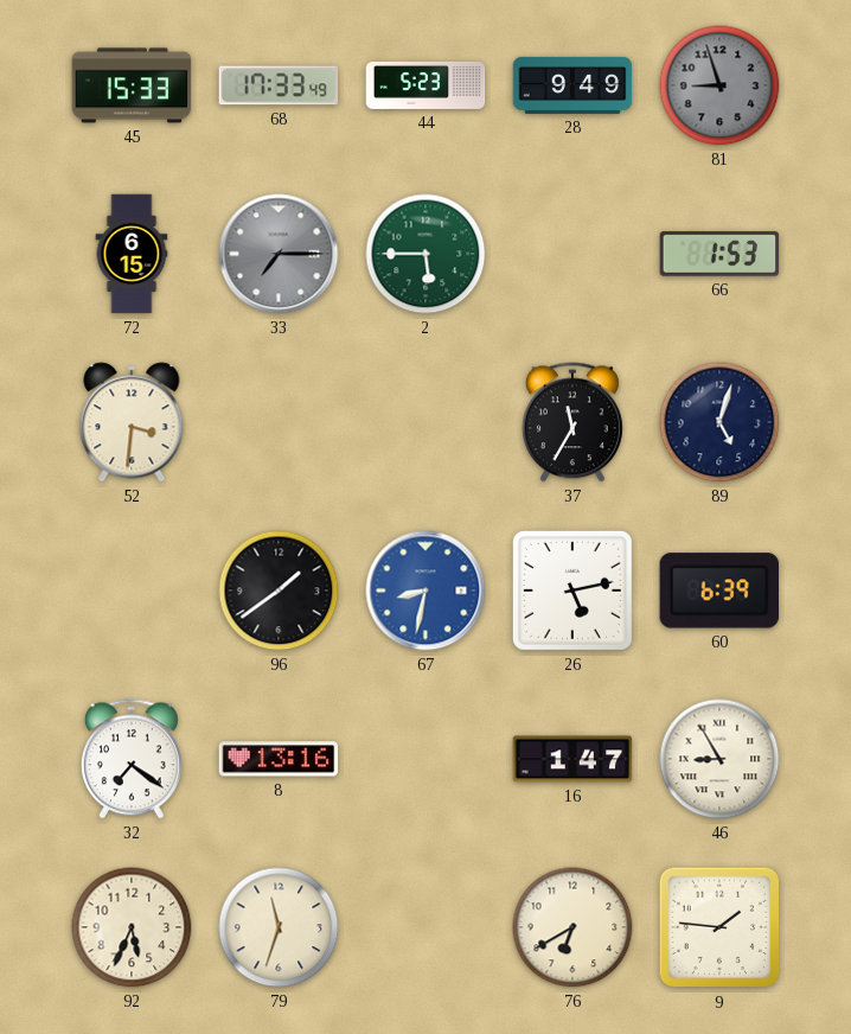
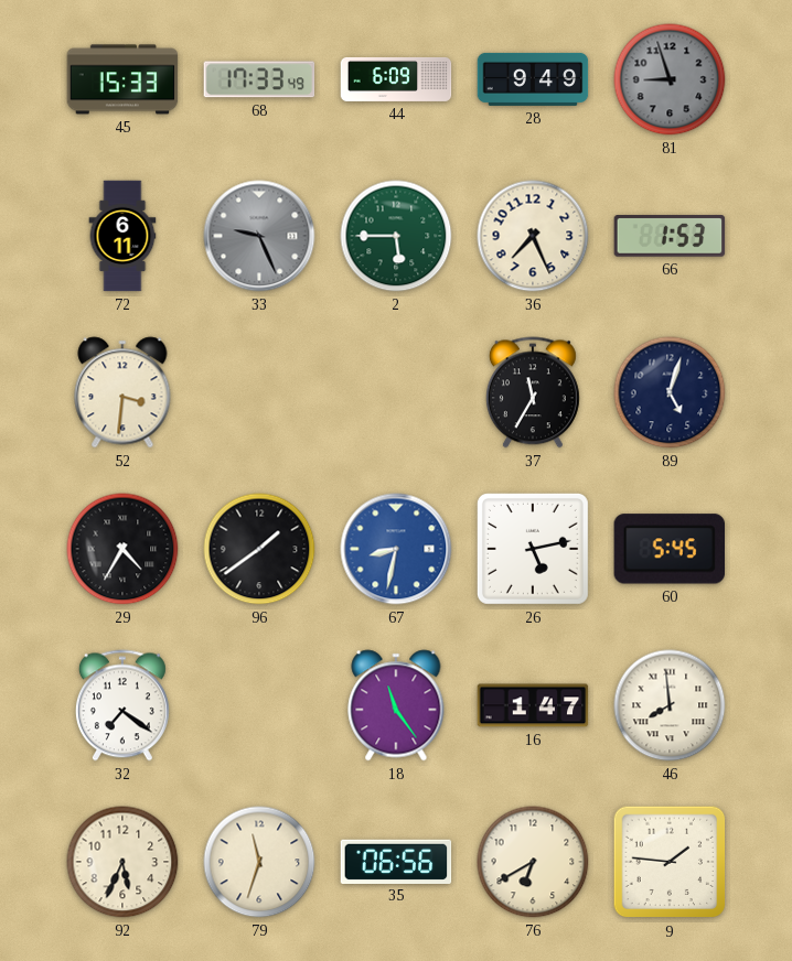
44: 5:23 -> 6:09 (396, 79)
72: 6:15 -> 6:11 (122, 236)
33: 7:15 -> 9:26 (259, 236)
36: none -> 7:26 (533, 236)
29: none -> 4:35 (122, 549)
60: 6:39 -> 5:45 (668, 549)
8: 13:16 -> none (279, 759)
18: none -> 11:24 (396, 705)
46: 8:55 -> 7:59 (670, 705)
35: none -> 06:56 (396, 861)
